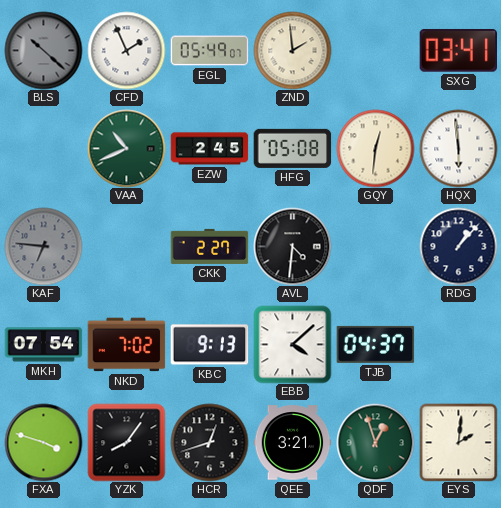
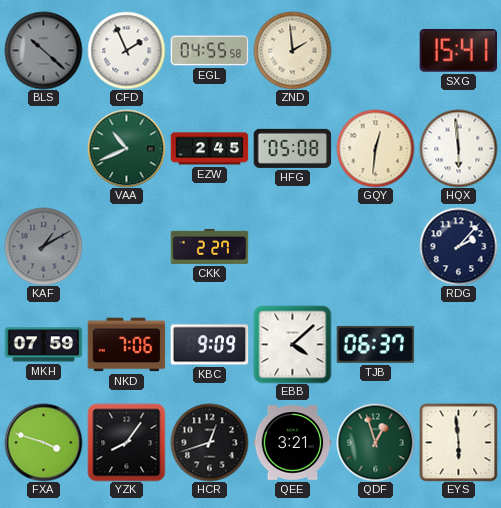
EGL: 05:49 -> 04:55 (209, 51)
SXG: 03:41 -> 15:41 (458, 50)
KAF: 6:46 -> 1:10 (43, 246)
AVL: 4:31 -> none (292, 246)
RDG: 1:07 -> 2:07 (458, 246)
MKH: 07:54 -> 07:59 (43, 345)
NKD: 7:02 -> 7:06 (126, 345)
KBC: 9:13 -> 9:09 (209, 345)
TJB: 04:37 -> 06:37 (375, 344)
EYS: 2:01 -> 5:59 (458, 442)
